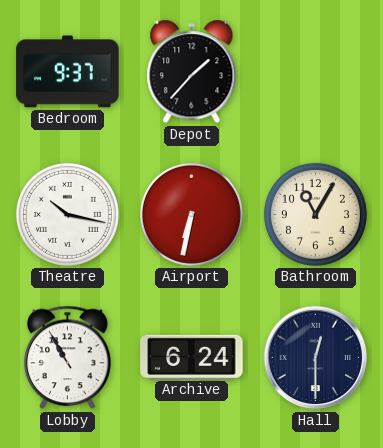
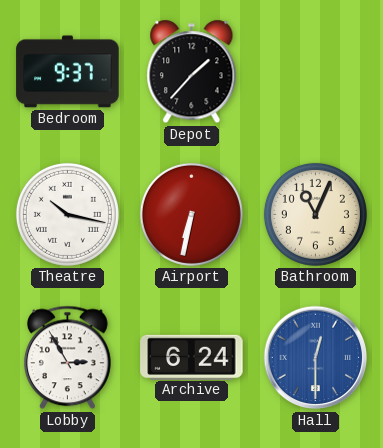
Bathroom: 11:05 -> 11:04 (315, 214)
Lobby: 10:55 -> 2:55 (67, 358)
Hall dial: navy -> blue (316, 358)
